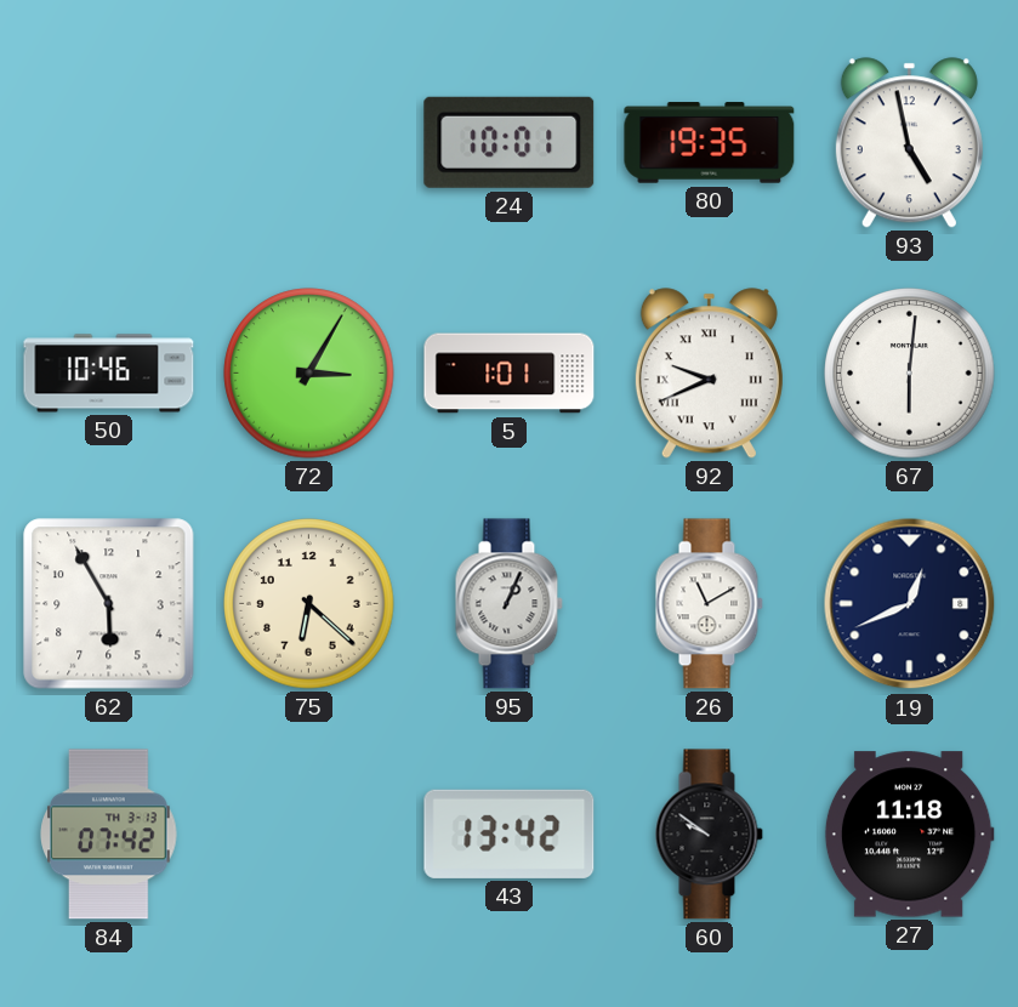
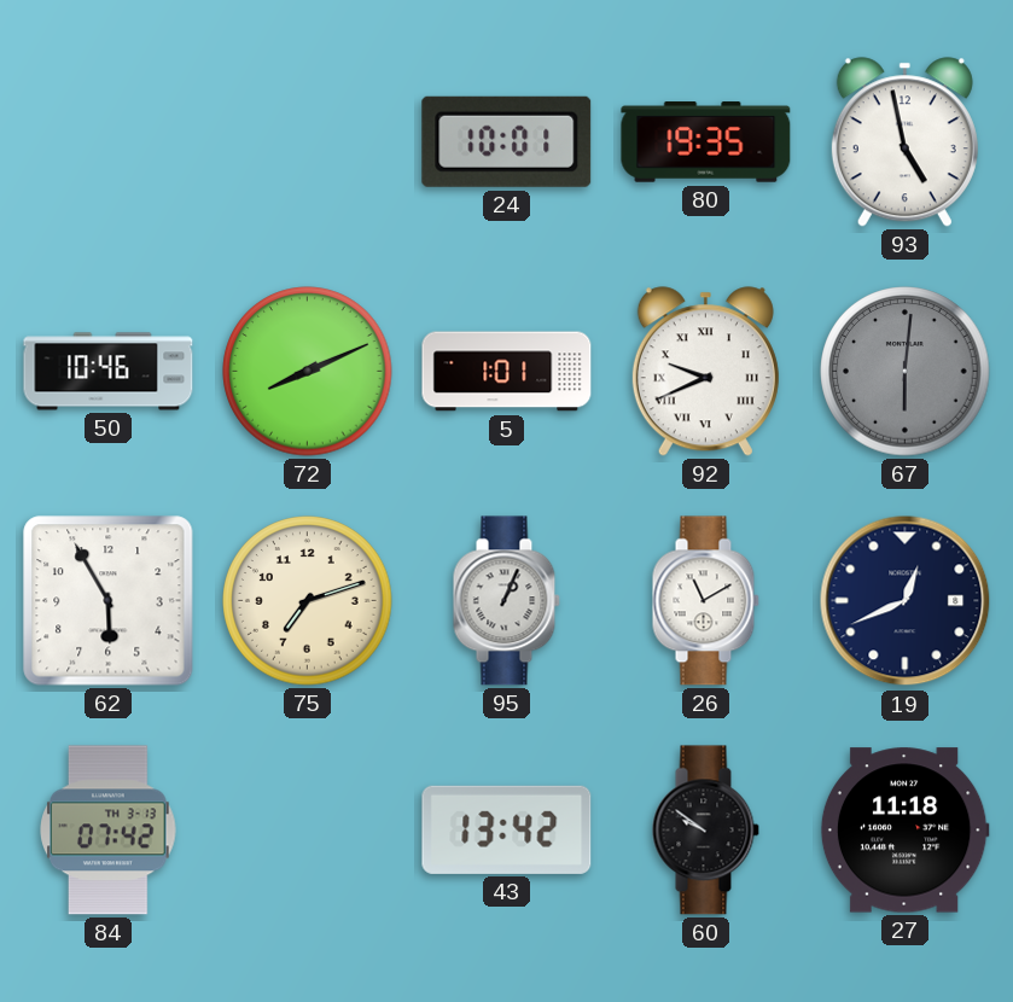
72: 3:05 -> 8:11 (308, 372)
67 dial: white -> grey (906, 372)
75: 6:22 -> 7:12 (308, 601)
